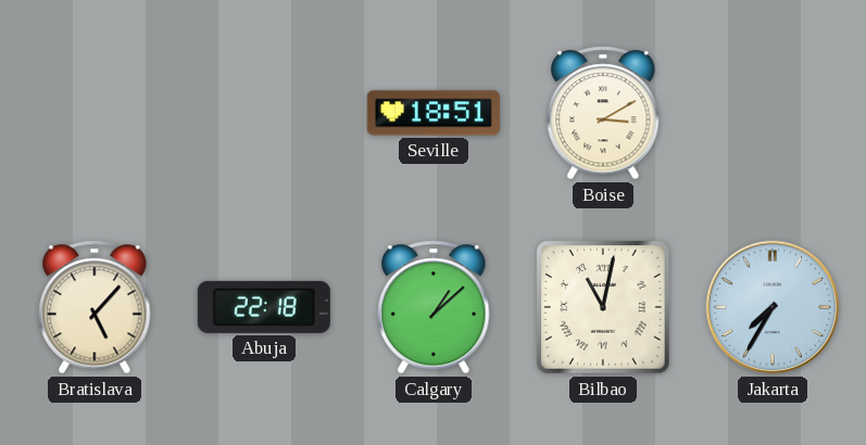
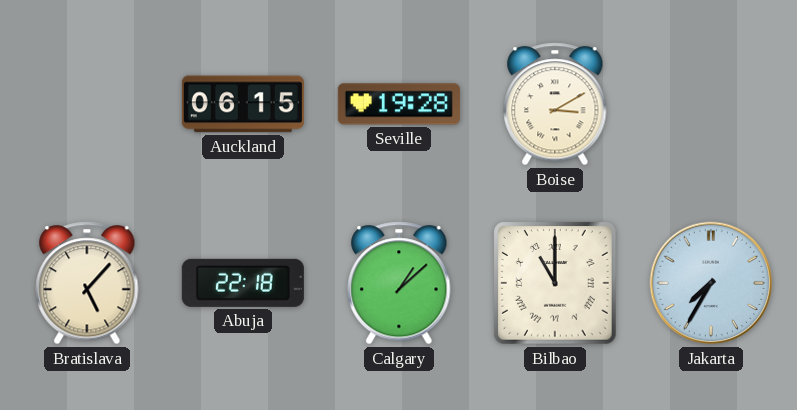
Auckland: none -> 06:15 (243, 104)
Seville: 18:51 -> 19:28 (399, 104)
Bilbao: 11:02 -> 11:00 (556, 284)
